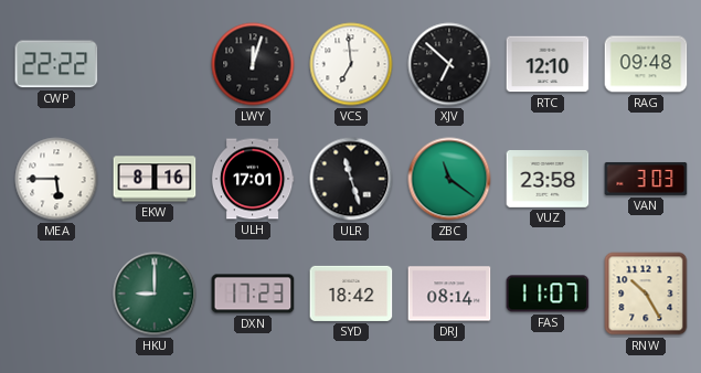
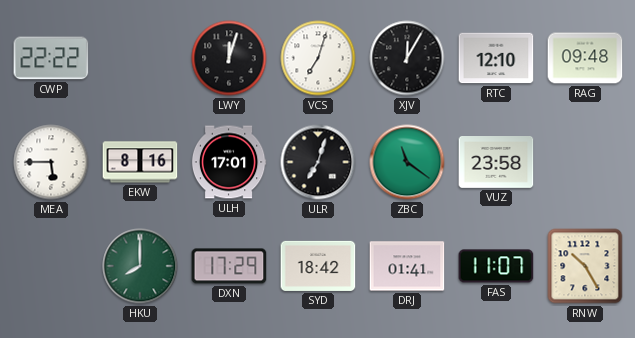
VCS: 6:59 -> 7:03 (318, 58)
XJV: 6:52 -> 12:05 (407, 58)
ULR: 11:27 -> 7:03 (318, 162)
VAN: 3:03 -> none (646, 179)
HKU: 9:00 -> 8:00 (140, 266)
DXN: 17:23 -> 17:29 (229, 266)
DRJ: 08:14 -> 01:41 (407, 266)
